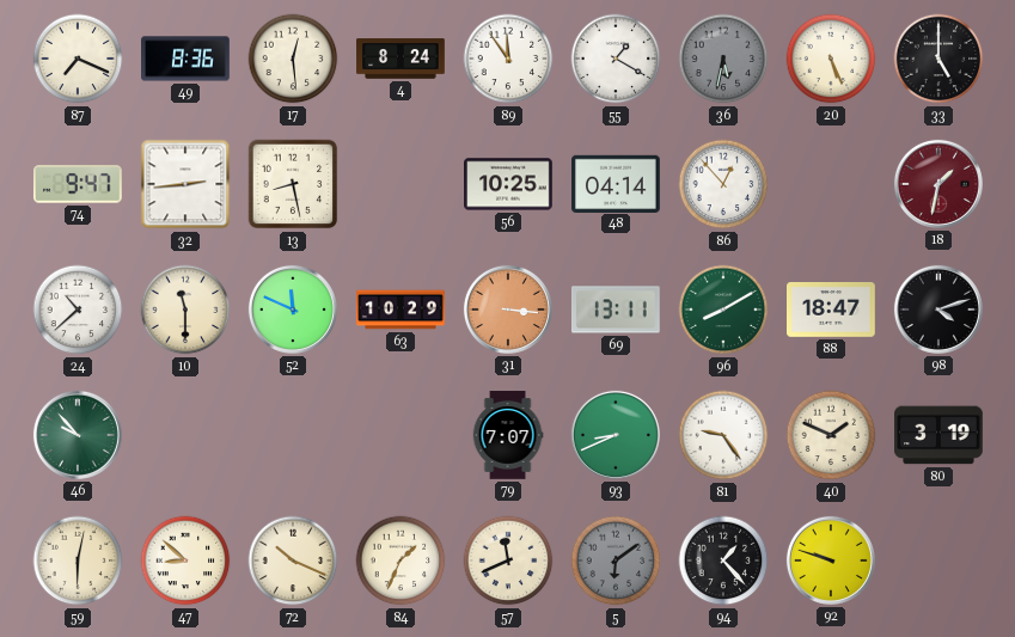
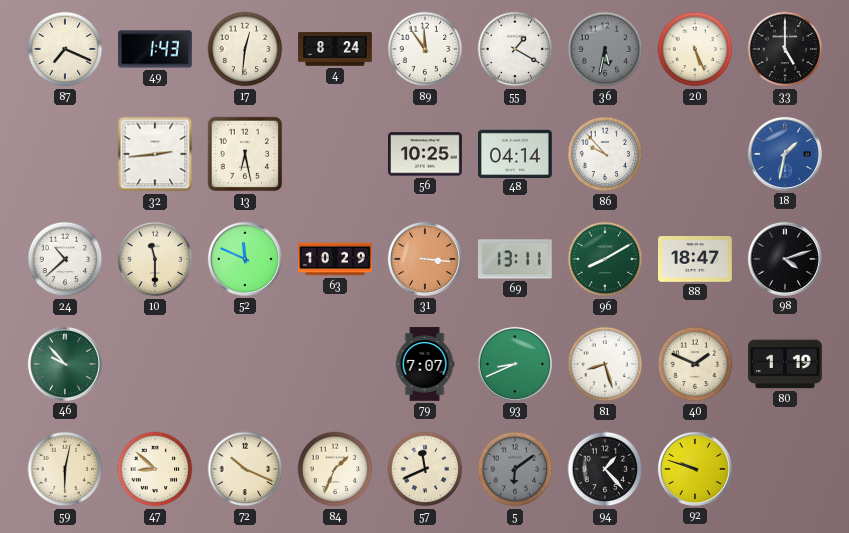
49: 8:36 -> 1:43 (155, 49)
17: 12:29 -> 12:31 (245, 49)
74: 9:47 -> none (78, 184)
13: 8:28 -> 6:28 (245, 154)
86: 12:53 -> 9:53 (605, 154)
18 dial: burgundy -> blue (785, 154)
81: 9:24 -> 8:27 (605, 364)
80: 3:19 -> 1:19 (786, 364)
